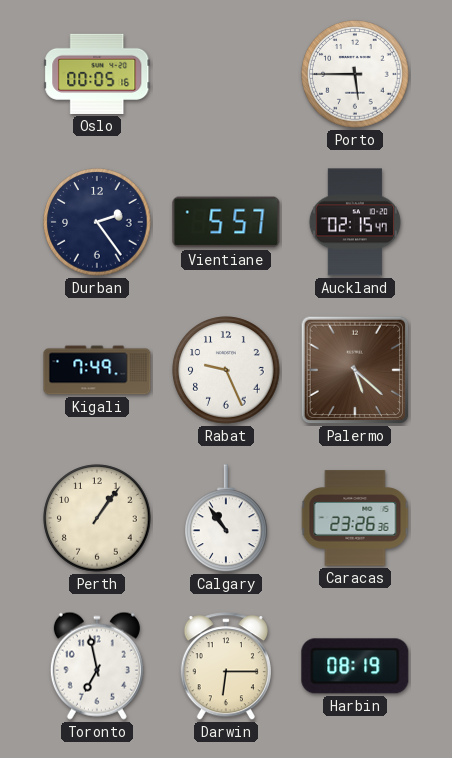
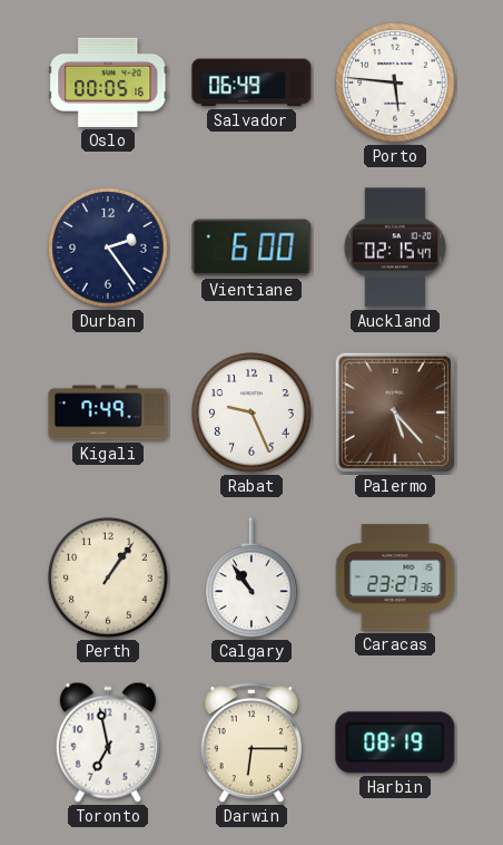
Salvador: none -> 06:49 (251, 82)
Porto: 5:45 -> 5:46 (395, 82)
Vientiane: 5:57 -> 6:00 (251, 247)
Palermo: 5:22 -> 5:23 (395, 412)
Caracas: 23:26 -> 23:27 (395, 577)
